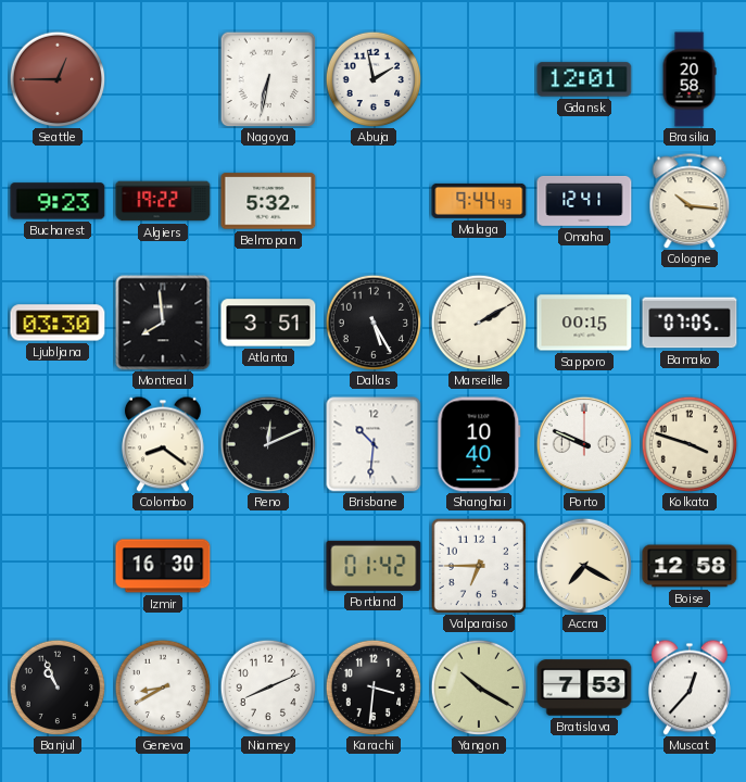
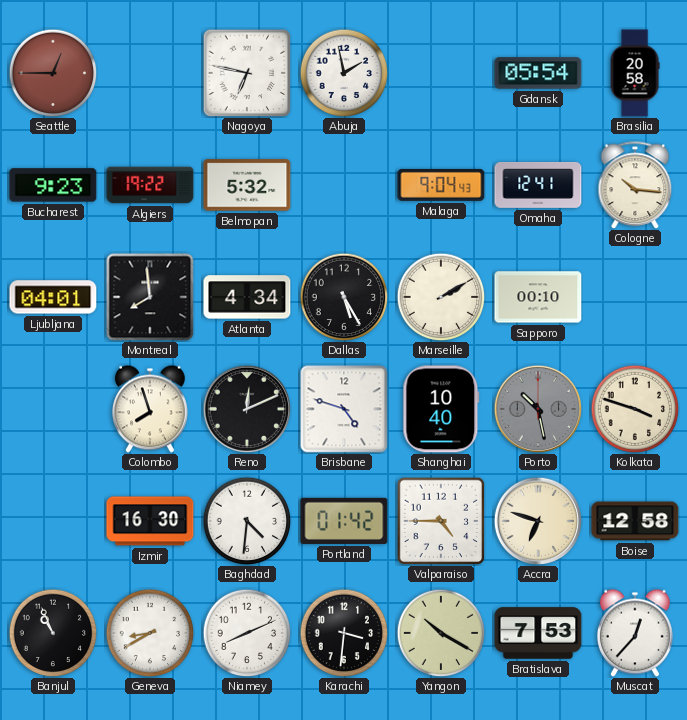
Nagoya: 6:32 -> 6:47 (247, 73)
Gdansk: 12:01 -> 05:54 (538, 73)
Malaga: 9:44 -> 9:04 (441, 185)
Ljubljana: 03:30 -> 04:01 (53, 297)
Atlanta: 3:51 -> 4:34 (247, 297)
Sapporo: 00:15 -> 00:10 (538, 297)
Bamako: 07:05 -> none (690, 323)
Colombo: 8:21 -> 7:57 (150, 409)
Brisbane: 10:31 -> 4:48 (344, 409)
Porto: 9:49 -> 10:28 (537, 408)
Porto dial: white -> grey (537, 408)
Baghdad: none -> 4:31 (247, 521)
Valparaiso: 6:45 -> 4:45 (441, 521)
Accra: 7:20 -> 6:48 (537, 520)
